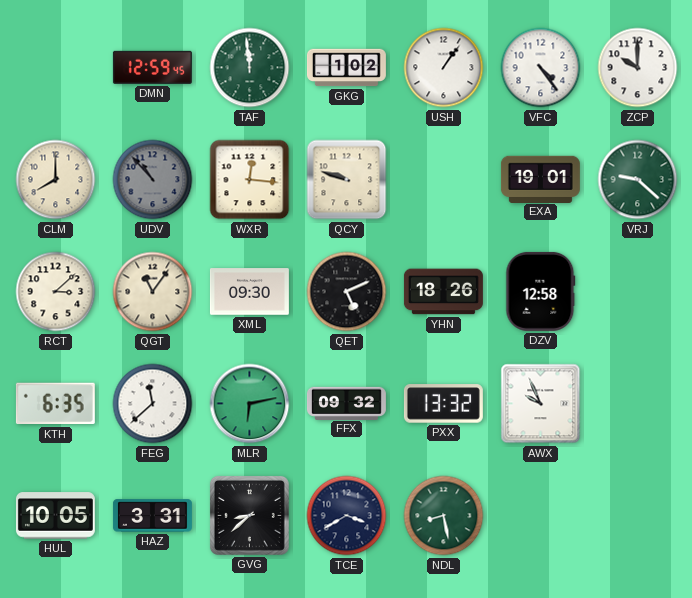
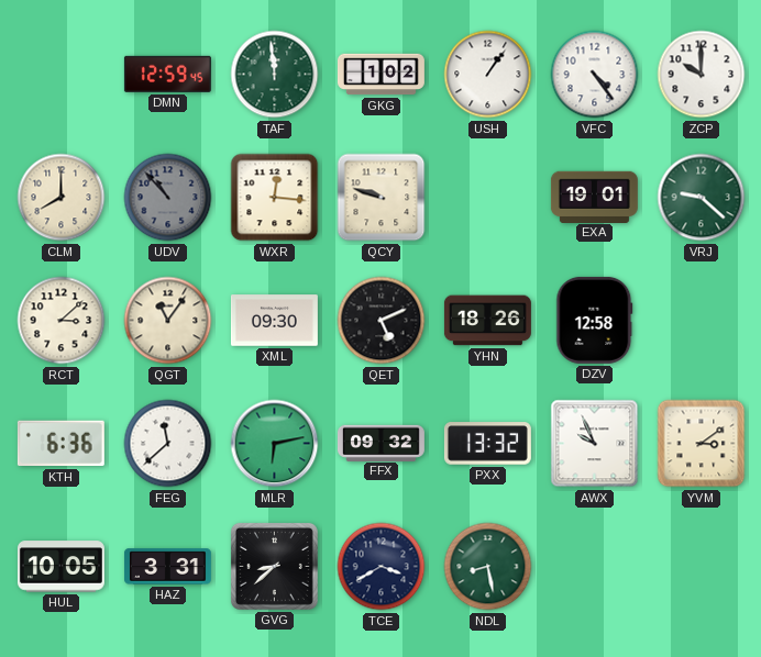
KTH: 6:35 -> 6:36 (60, 444)
YVM: none -> 3:09 (702, 444)
